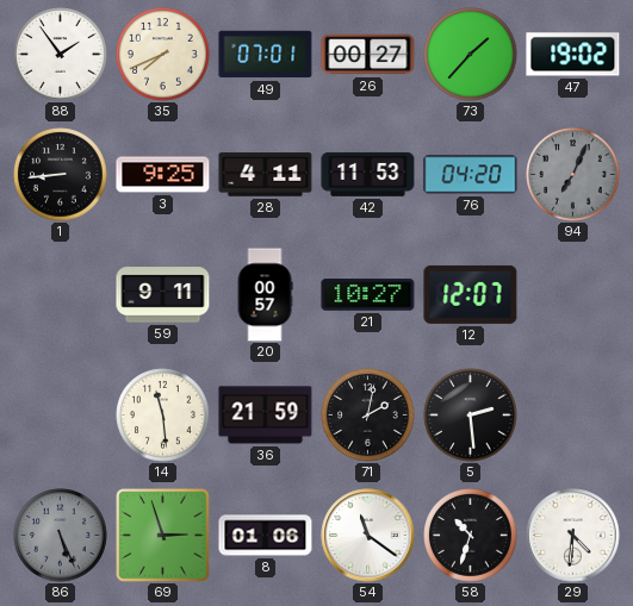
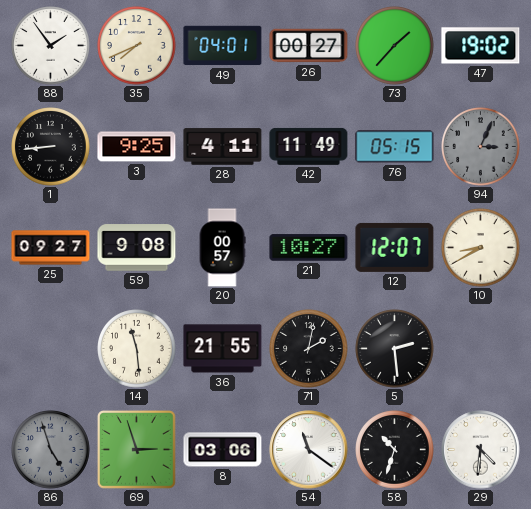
49: 07:01 -> 04:01 (223, 46)
42: 11:53 -> 11:49 (309, 146)
76: 04:20 -> 05:15 (395, 147)
94: 7:04 -> 3:04 (481, 147)
25: none -> 09:27 (51, 248)
59: 9:11 -> 9:08 (137, 248)
10: none -> 8:40 (481, 248)
36: 21:59 -> 21:55 (223, 349)
86: 5:26 -> 4:57 (51, 450)
8: 01:06 -> 03:06 (223, 450)
